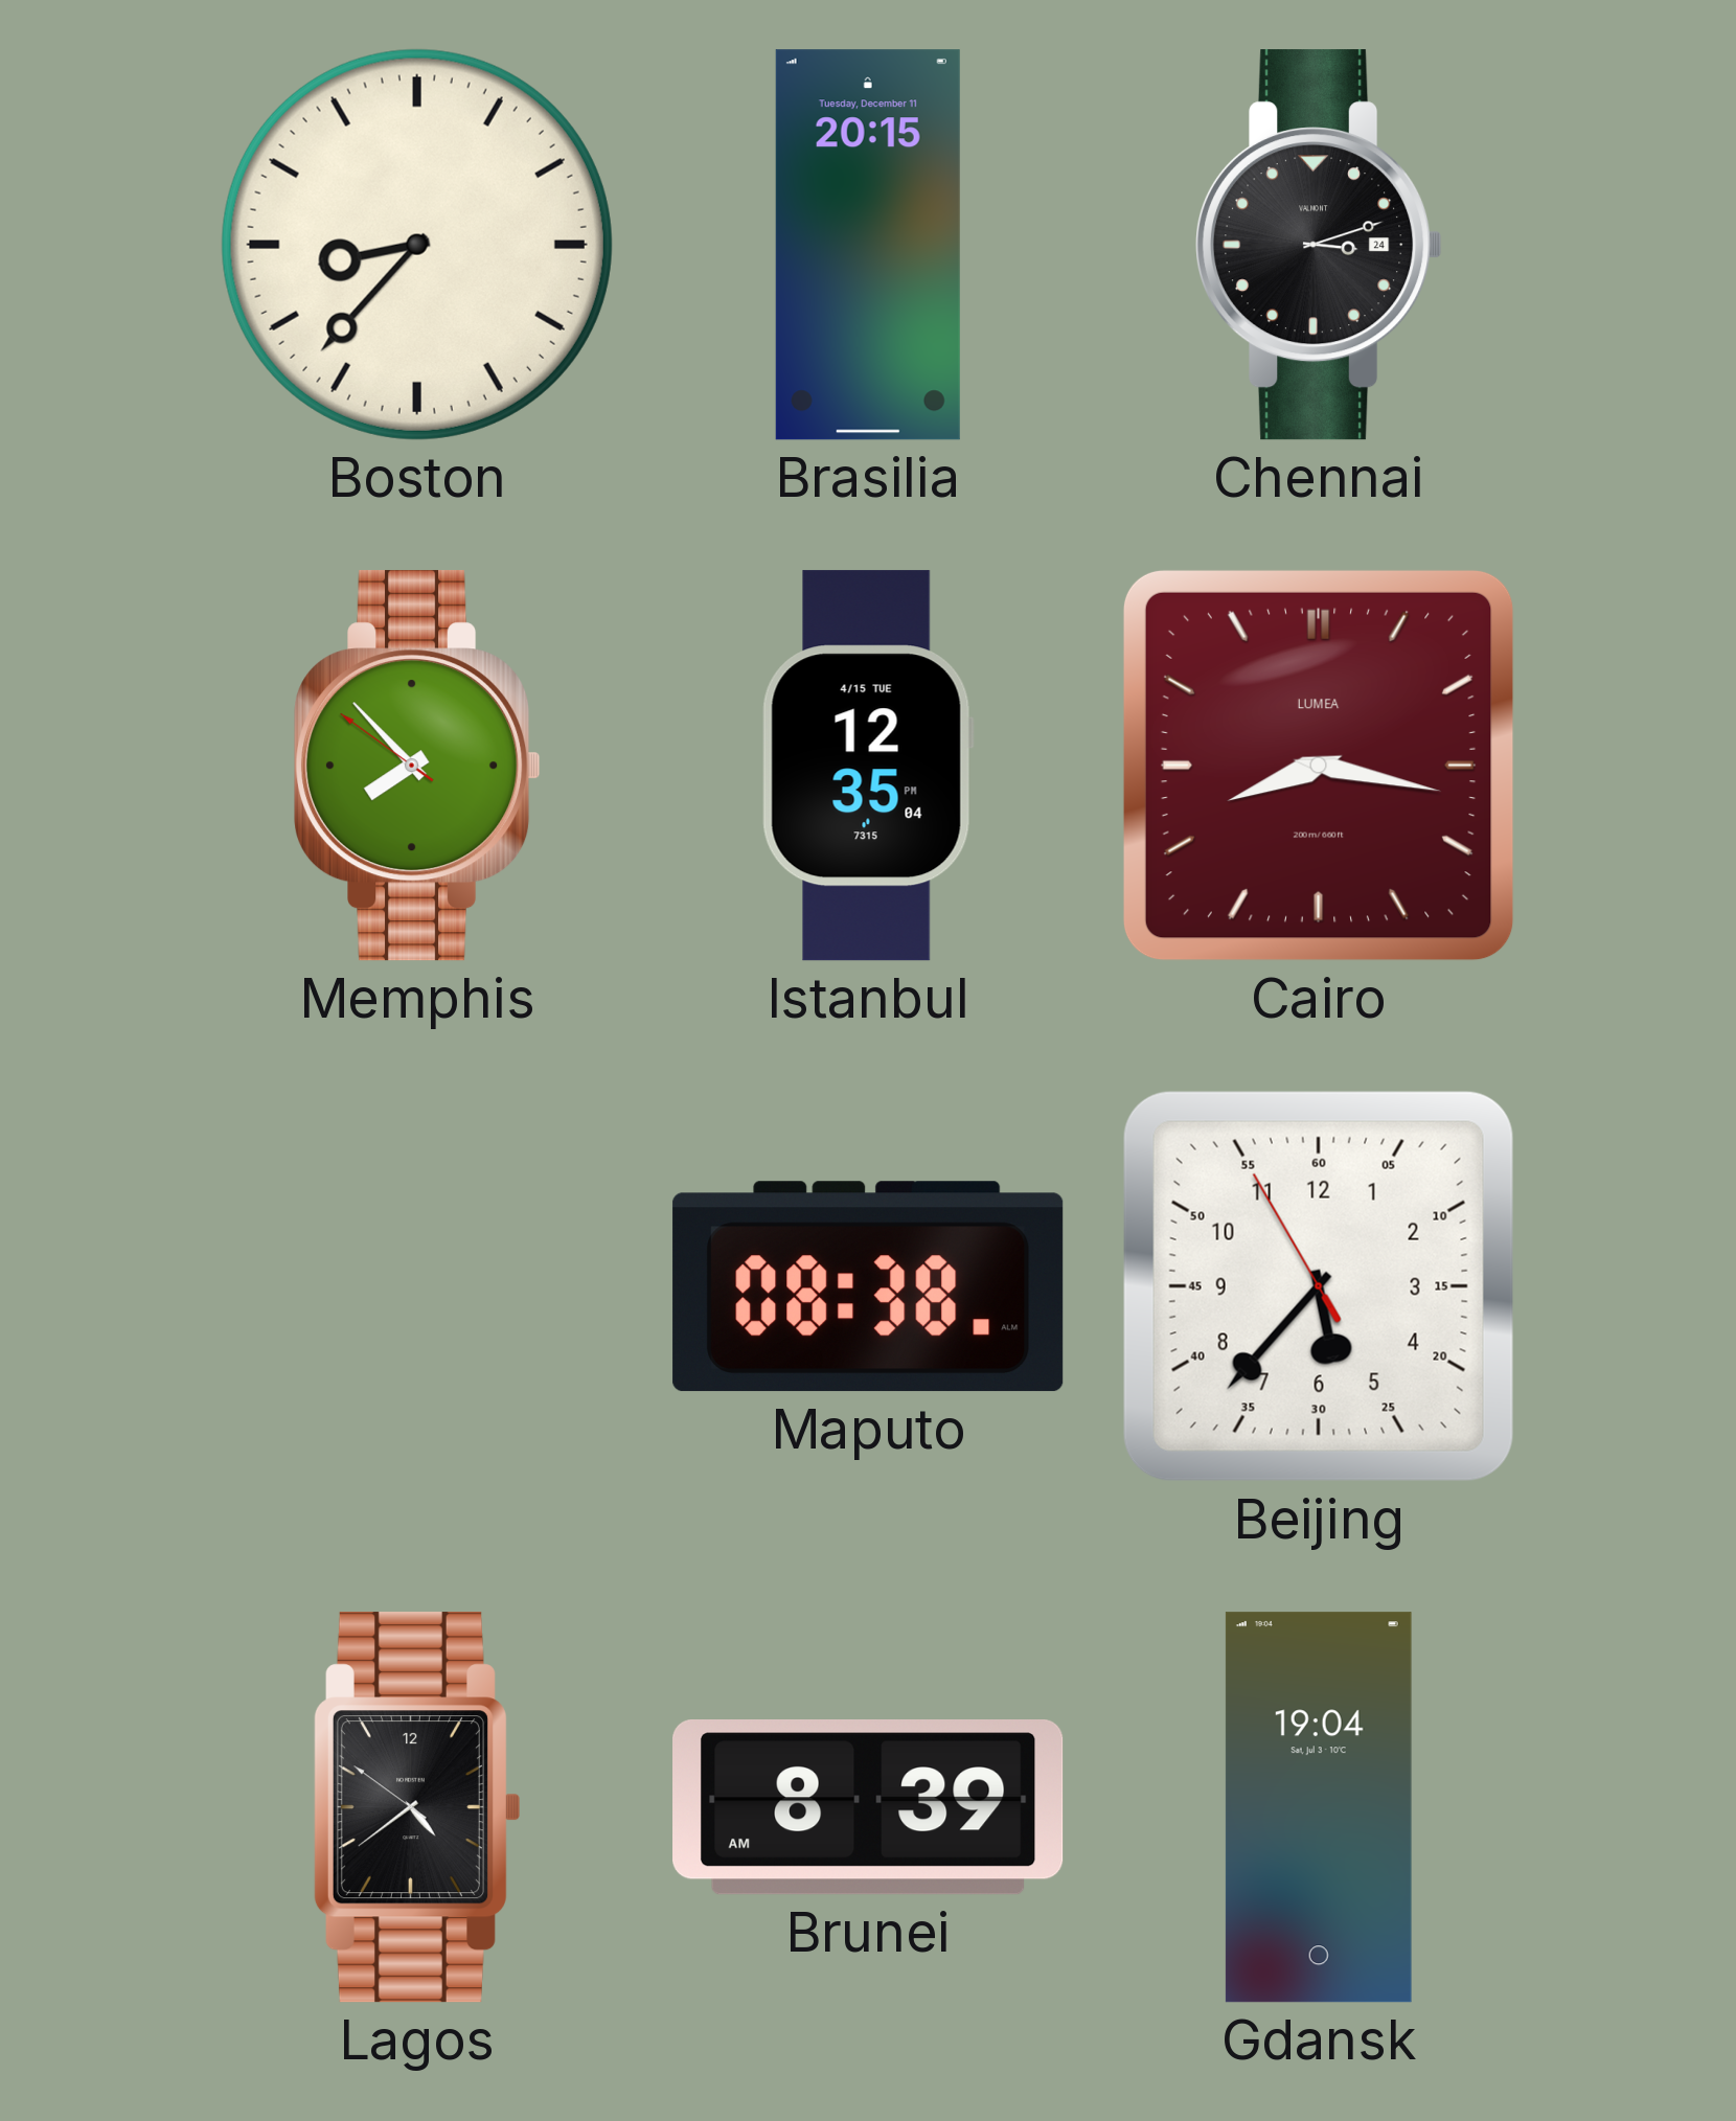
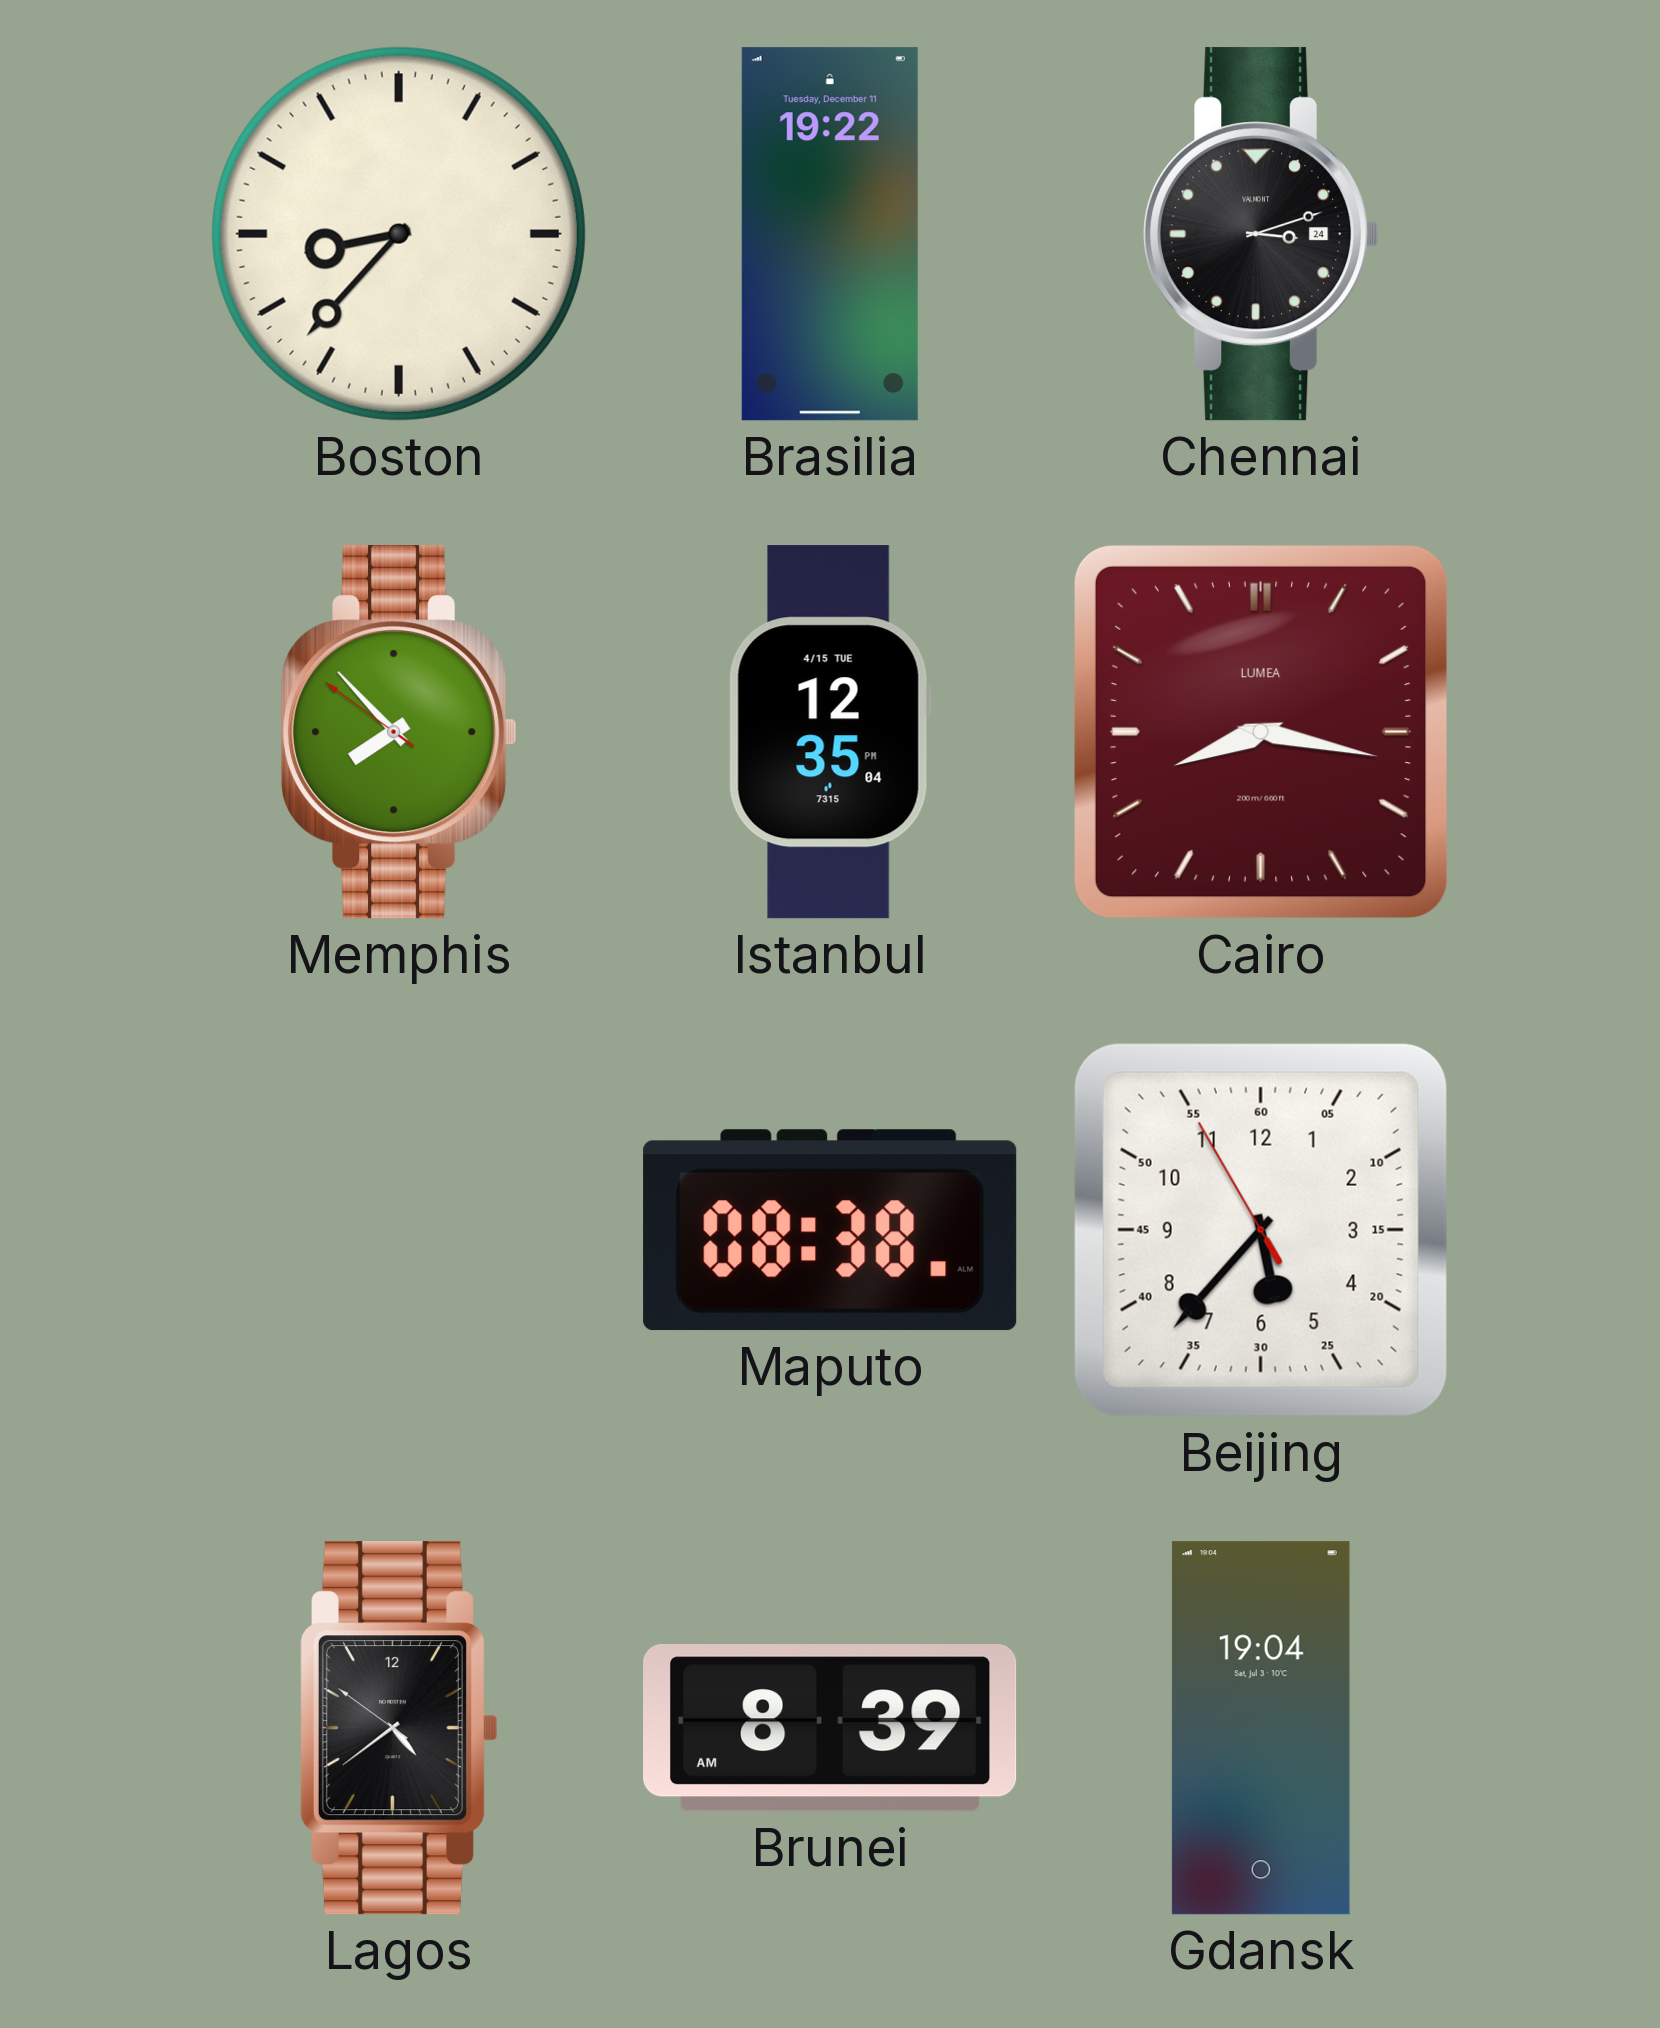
Brasilia: 20:15 -> 19:22 (830, 234)
